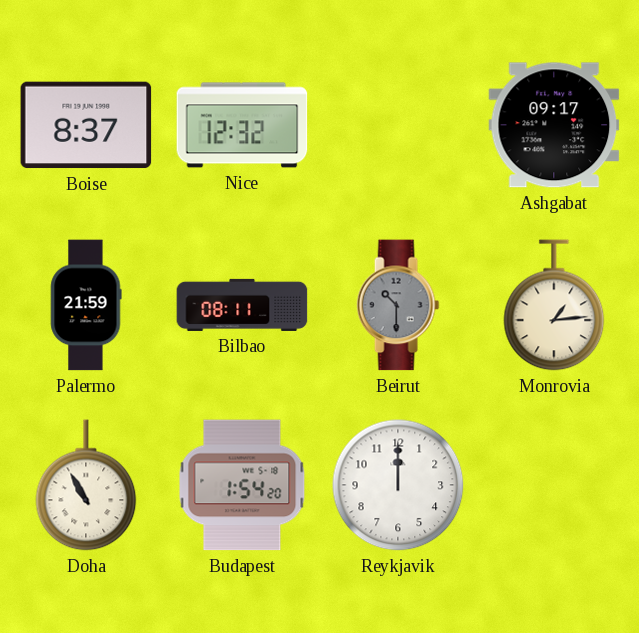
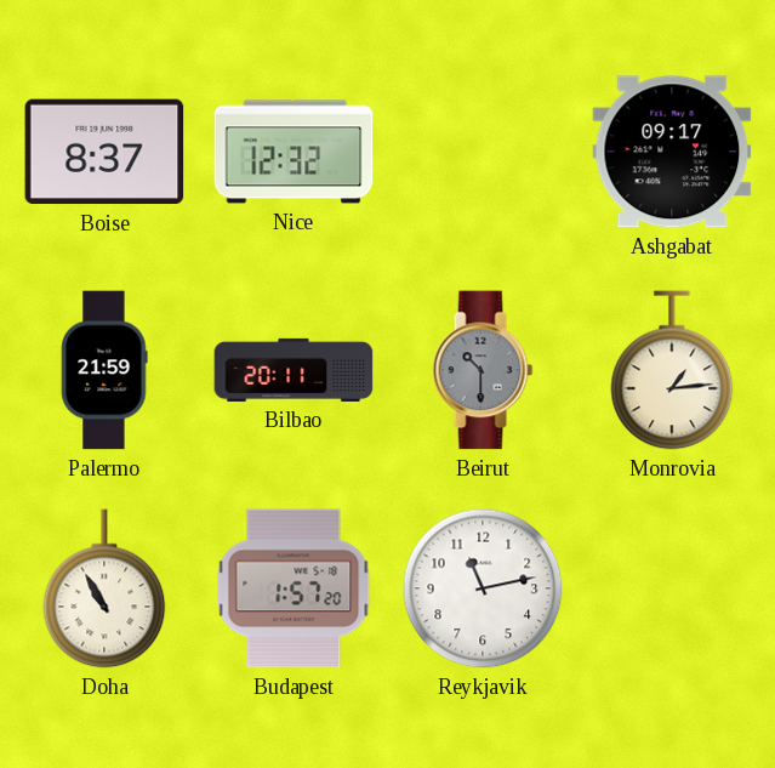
Bilbao: 08:11 -> 20:11 (294, 370)
Budapest: 1:54 -> 1:57 (294, 588)
Reykjavik: 12:00 -> 11:13 (483, 588)
